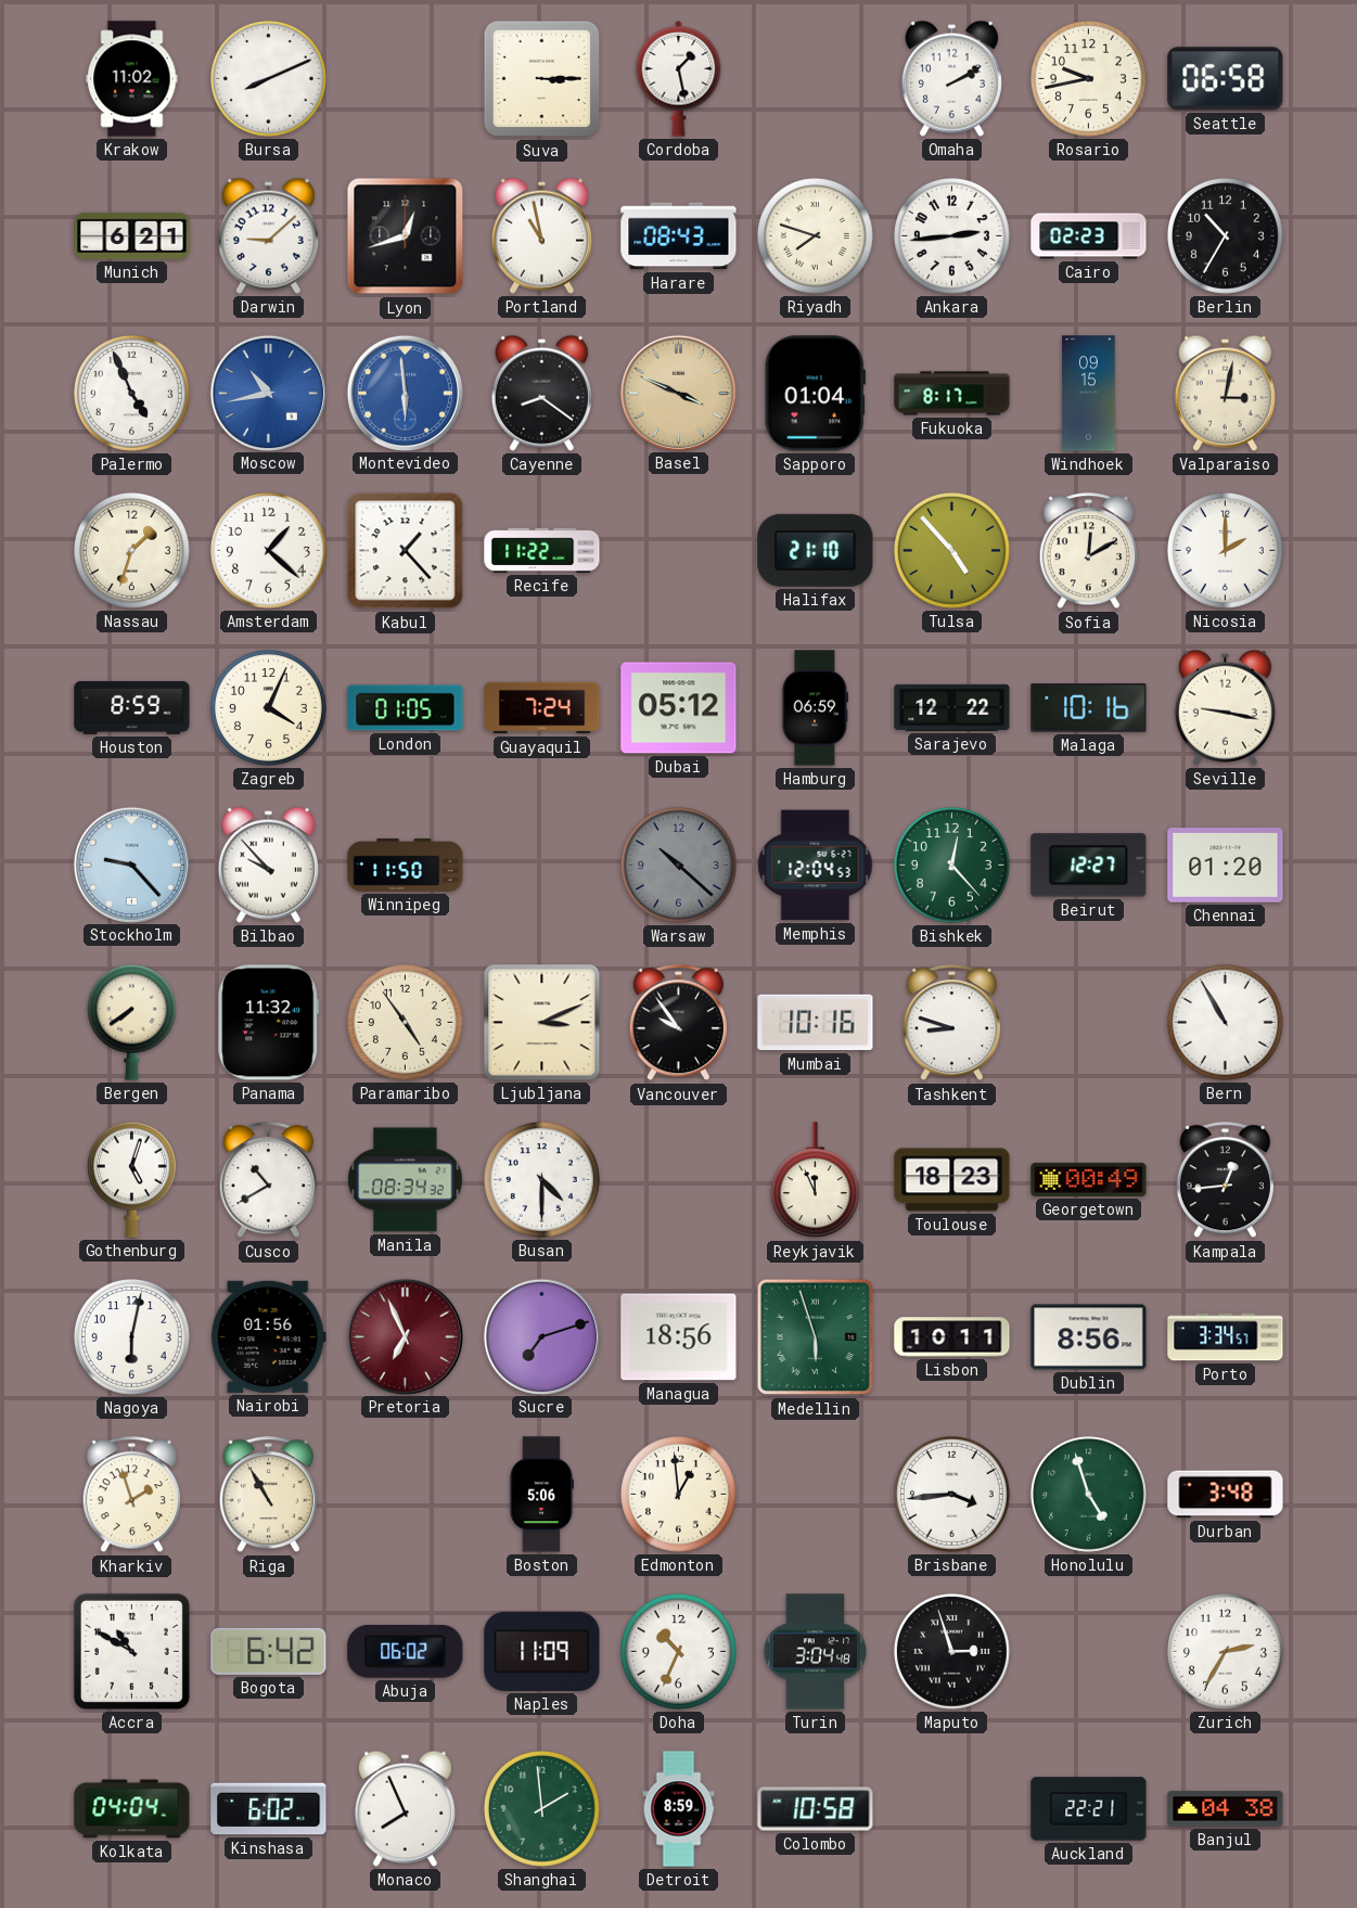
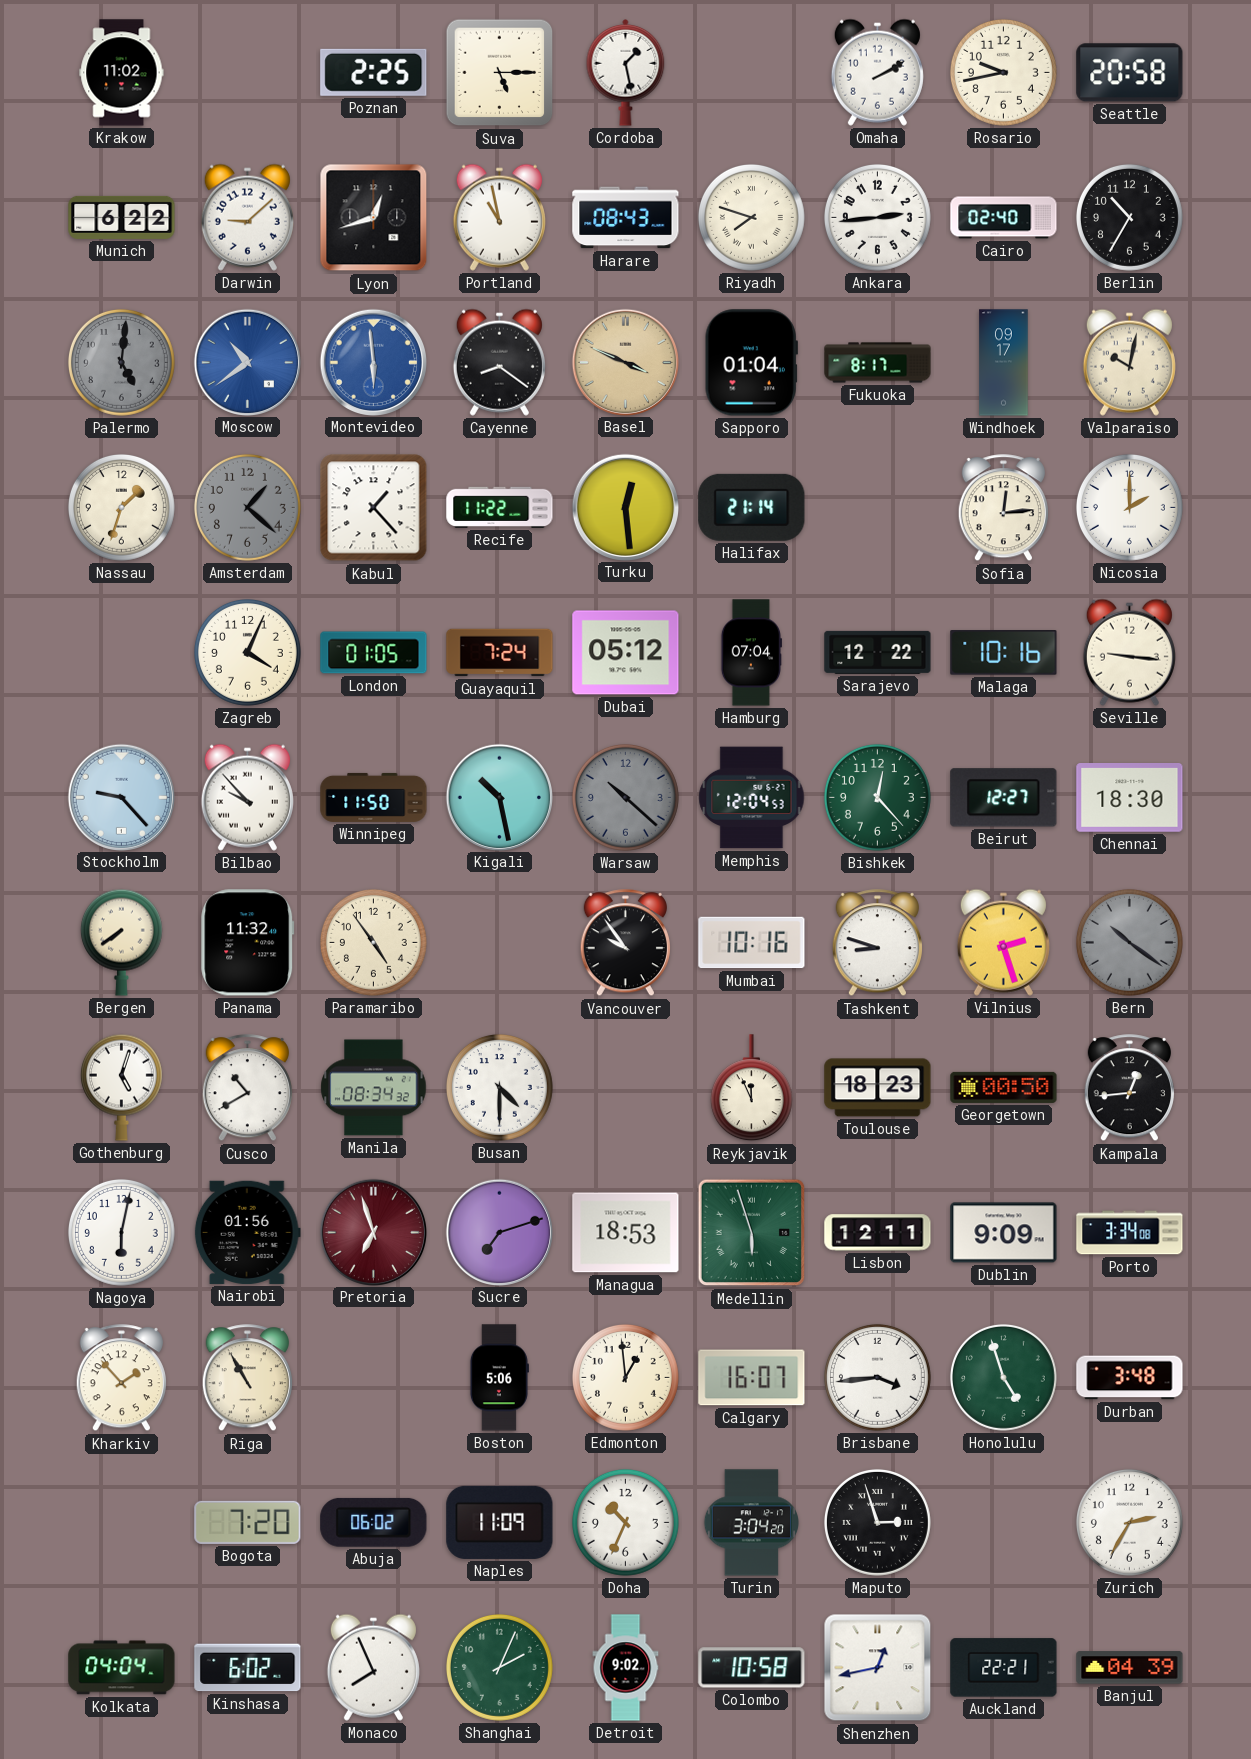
Bursa: 8:11 -> none (268, 78)
Poznan: none -> 2:25 (374, 72)
Suva: 3:15 -> 5:15 (500, 73)
Seattle: 06:58 -> 20:58 (1130, 73)
Munich: 6:21 -> 6:22 (122, 217)
Cairo: 02:23 -> 02:40 (1004, 218)
Palermo: 4:56 -> 5:01 (121, 362)
Palermo dial: white -> grey (121, 362)
Moscow: 10:43 -> 10:39 (247, 362)
Windhoek: 09:15 -> 09:17 (1004, 363)
Valparaiso: 3:02 -> 10:02 (1129, 362)
Amsterdam dial: white -> grey (247, 507)
Turku: none -> 12:29 (625, 507)
Halifax: 21:10 -> 21:14 (752, 507)
Tulsa: 4:53 -> none (951, 550)
Sofia: 12:10 -> 12:14 (1003, 508)
Houston: 8:59 -> none (132, 707)
Hamburg: 06:59 -> 07:04 (751, 653)
Seville: 9:17 -> 9:16 (1129, 652)
Kigali: none -> 10:28 (499, 797)
Chennai: 01:20 -> 18:30 (1130, 798)
Ljubljana: 3:11 -> none (542, 1023)
Vilnius: none -> 2:27 (1003, 942)
Bern: 10:55 -> 10:21 (1129, 942)
Bern dial: white -> grey (1129, 942)
Georgetown: 00:49 -> 00:50 (1004, 1087)
Pretoria: 6:56 -> 6:57 (373, 1232)
Managua: 18:56 -> 18:53 (626, 1233)
Lisbon: 10:11 -> 12:11 (878, 1233)
Dublin: 8:56 -> 9:09 (1004, 1233)
Porto: 3:34:57 -> 3:34:08 (1130, 1233)
Kharkiv: 1:57 -> 1:53 (121, 1378)
Calgary: none -> 16:07 (752, 1378)
Accra: 10:50 -> none (131, 1651)
Bogota: 6:42 -> 7:20 (248, 1522)
Turin: 3:04:48 -> 3:04:20 (751, 1523)
Shanghai: 1:59 -> 2:04 (499, 1667)
Detroit: 8:59 -> 9:02 (626, 1668)
Shenzhen: none -> 12:43 (878, 1668)
Banjul: 04:38 -> 04:39 (1130, 1668)
